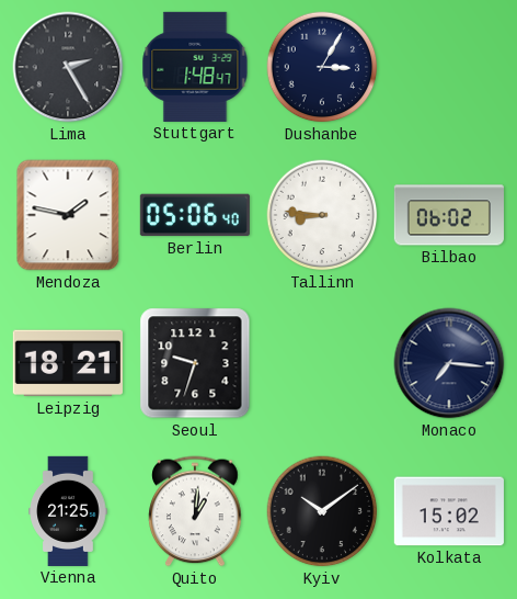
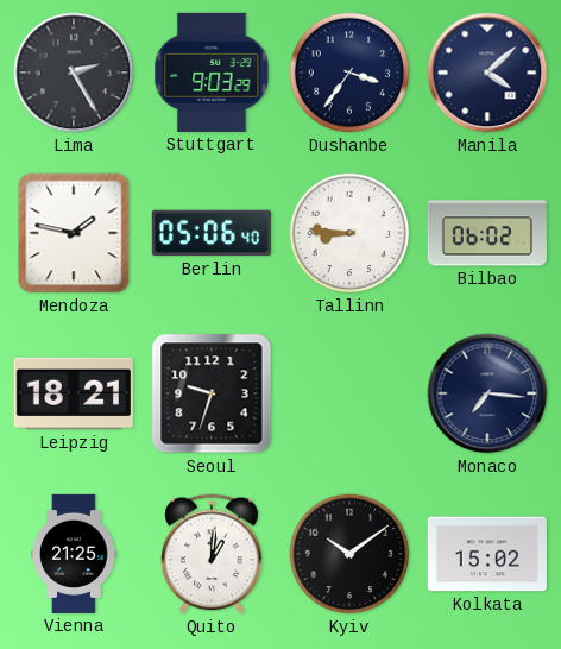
Stuttgart: 1:48 -> 9:03 (212, 73)
Dushanbe: 3:05 -> 3:36 (349, 73)
Manila: none -> 4:08 (487, 73)
